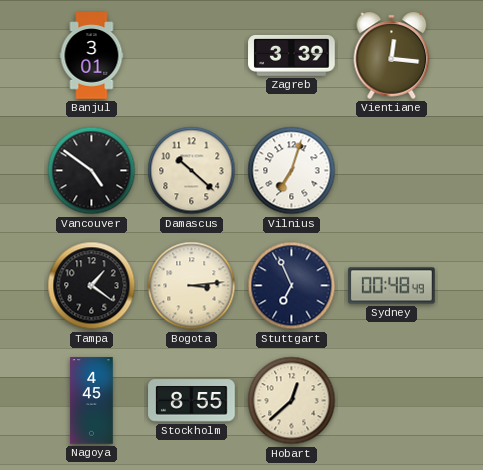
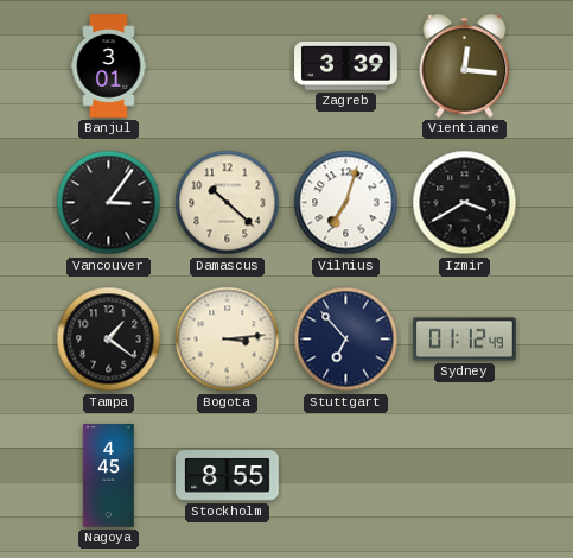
Vancouver: 4:51 -> 3:06 (109, 203)
Izmir: none -> 3:40 (465, 203)
Stuttgart: 6:56 -> 6:53 (346, 340)
Sydney: 00:48 -> 01:12 (465, 340)
Hobart: 12:38 -> none (292, 401)
